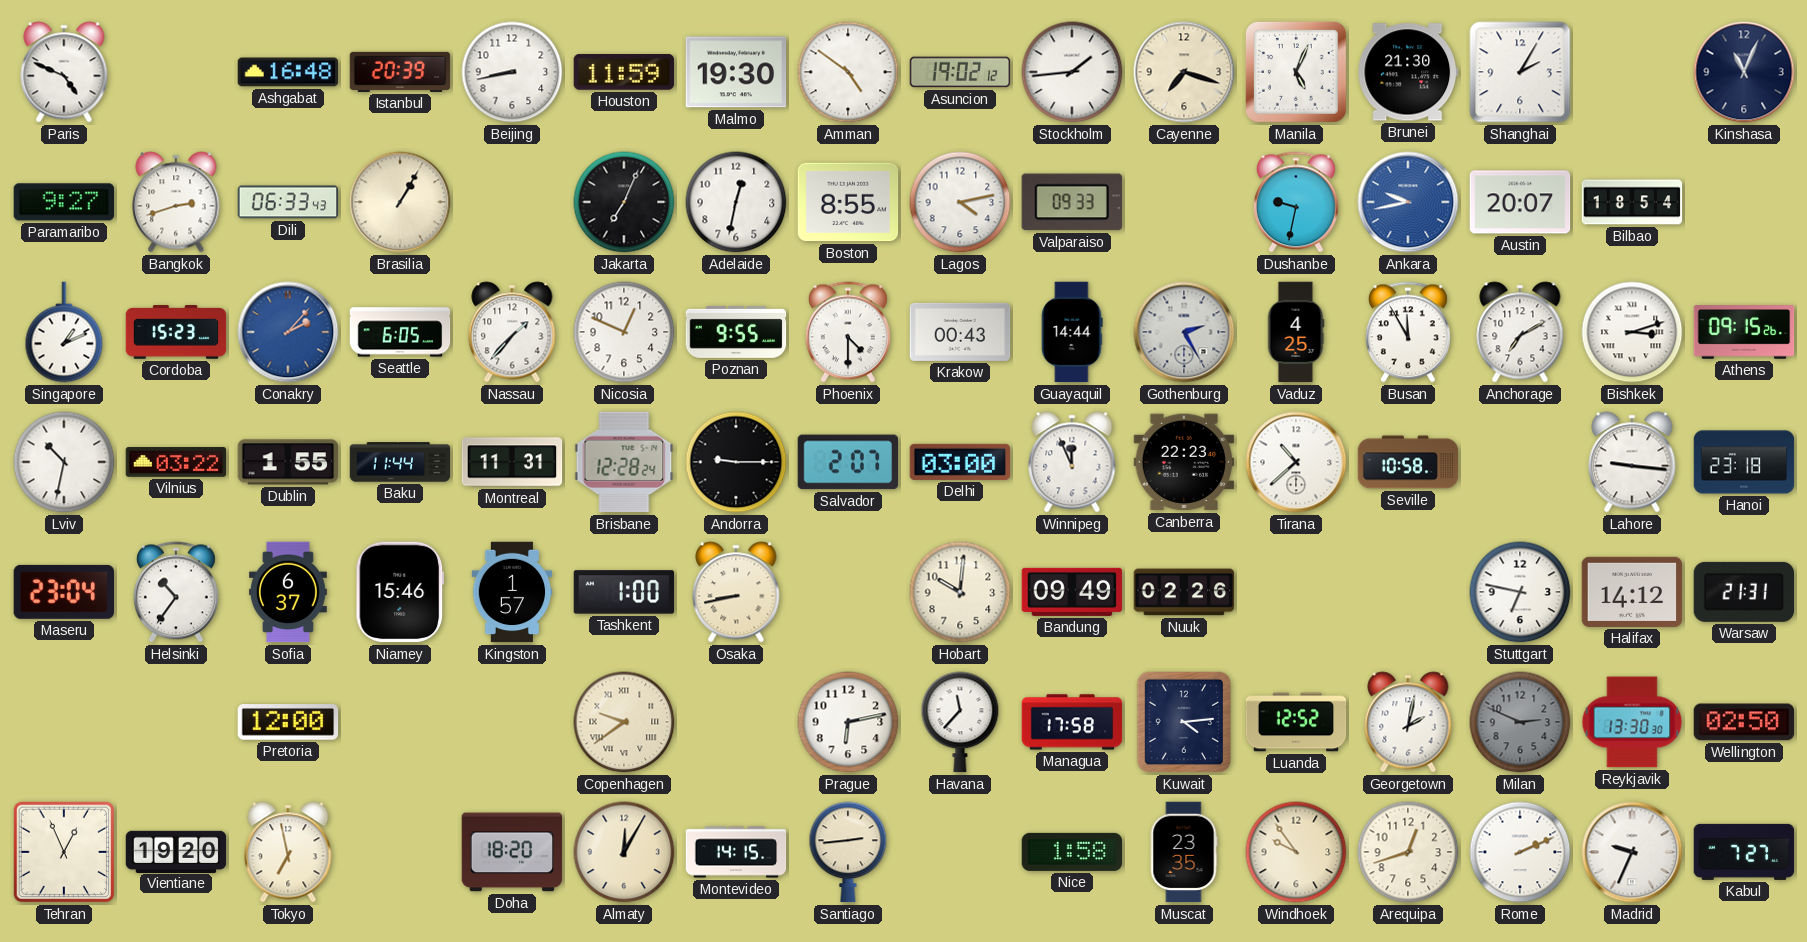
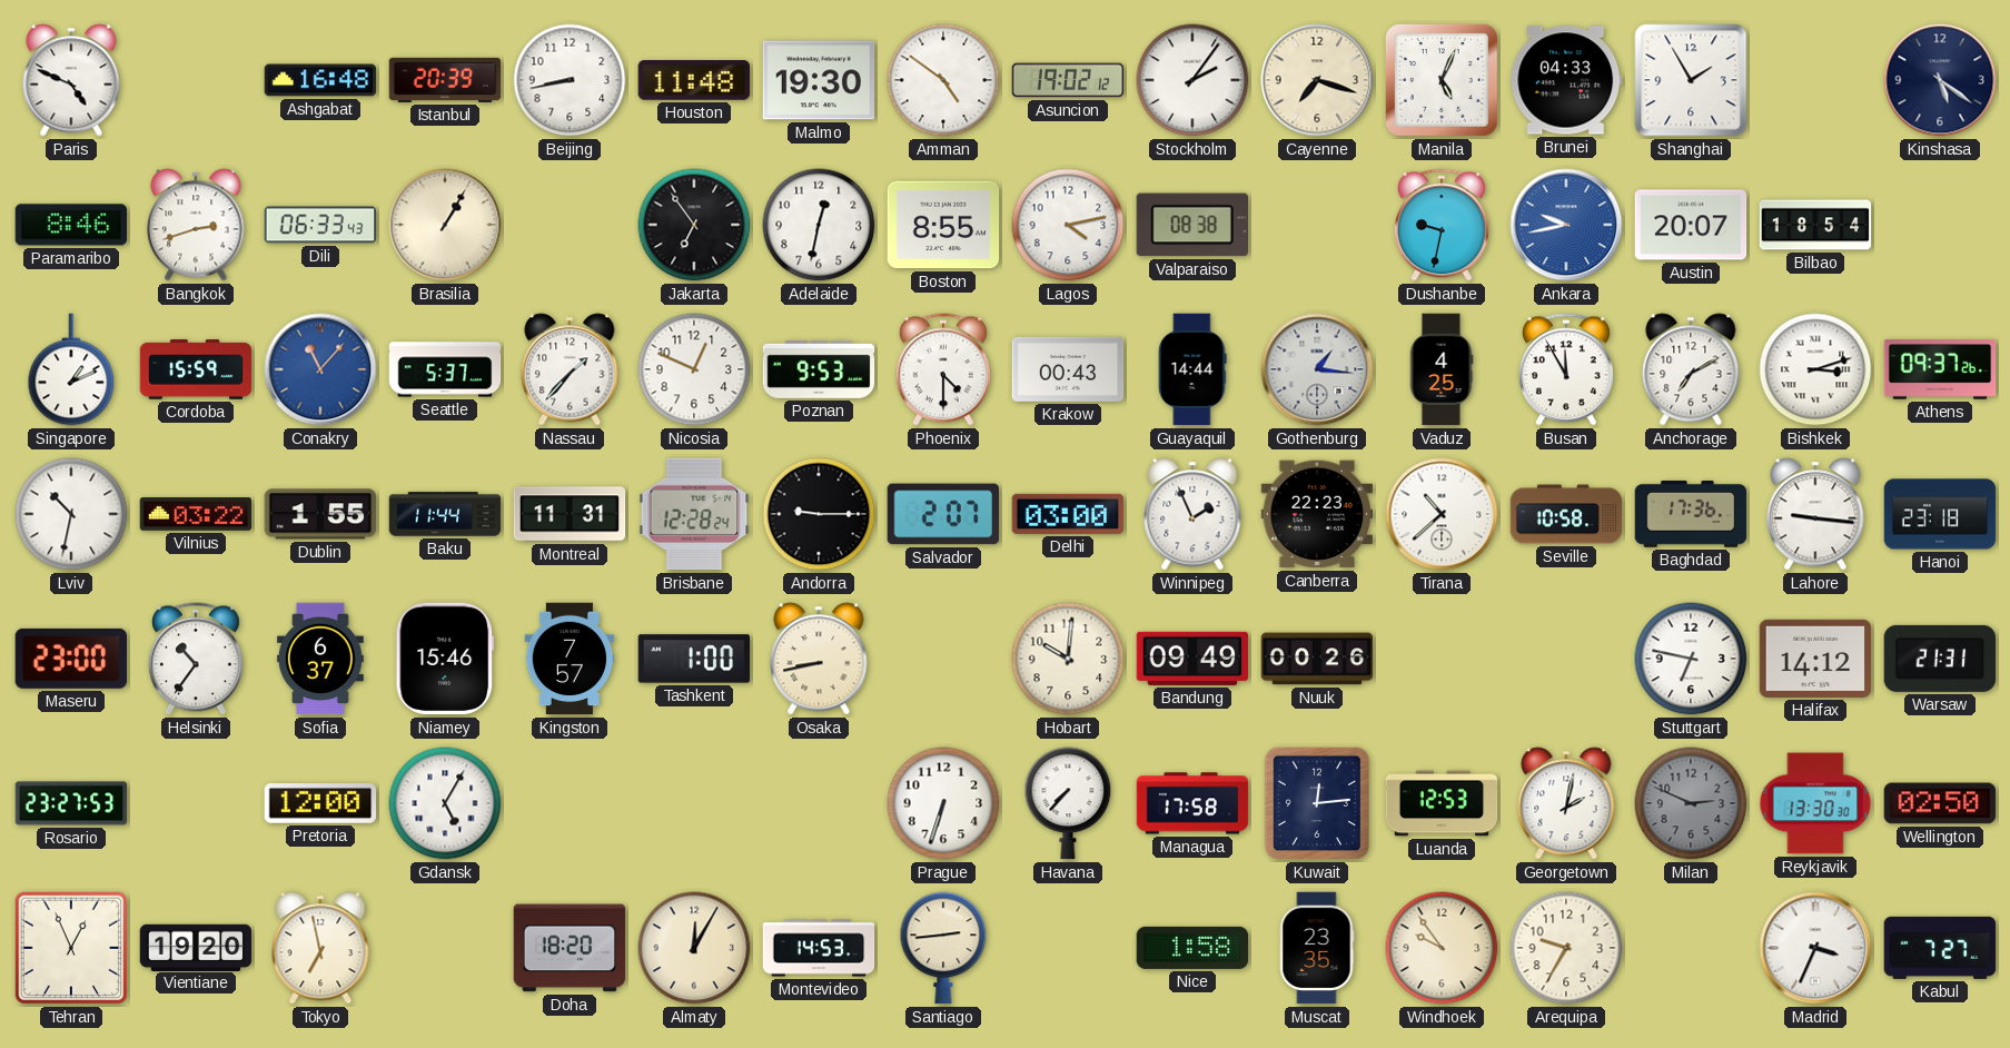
Houston: 11:59 -> 11:48 (694, 81)
Stockholm: 1:44 -> 2:06 (1192, 80)
Brunei: 21:30 -> 04:33 (1566, 80)
Shanghai: 2:05 -> 1:55 (1691, 80)
Kinshasa: 11:04 -> 5:21 (1940, 80)
Paramaribo: 9:27 -> 8:46 (71, 225)
Jakarta: 7:04 -> 6:54 (694, 225)
Valparaiso: 09:33 -> 08:38 (1191, 225)
Cordoba: 15:23 -> 15:59 (196, 369)
Conakry: 2:07 -> 11:07 (320, 369)
Seattle: 6:05 -> 5:37 (445, 369)
Poznan: 9:55 -> 9:53 (819, 369)
Gothenburg: 2:25 -> 1:16 (1317, 369)
Athens: 09:15 -> 09:37 (1940, 369)
Winnipeg: 11:56 -> 1:56 (1192, 514)
Baghdad: none -> 17:36 (1691, 514)
Maseru: 23:04 -> 23:00 (70, 659)
Kingston: 1:57 -> 7:57 (570, 659)
Nuuk: 02:26 -> 00:26 (1317, 659)
Rosario: none -> 23:27 (71, 803)
Gdansk: none -> 5:05 (445, 803)
Copenhagen: 9:39 -> none (624, 722)
Prague: 6:13 -> 6:33 (943, 803)
Havana: 11:37 -> 7:37 (1068, 803)
Kuwait: 4:14 -> 12:14 (1316, 803)
Luanda: 12:52 -> 12:53 (1442, 803)
Montevideo: 14:15 -> 14:53 (819, 948)
Arequipa: 12:42 -> 9:35 (1566, 948)
Rome: 2:11 -> none (1520, 852)
Madrid: 9:34 -> 3:34 (1815, 948)
